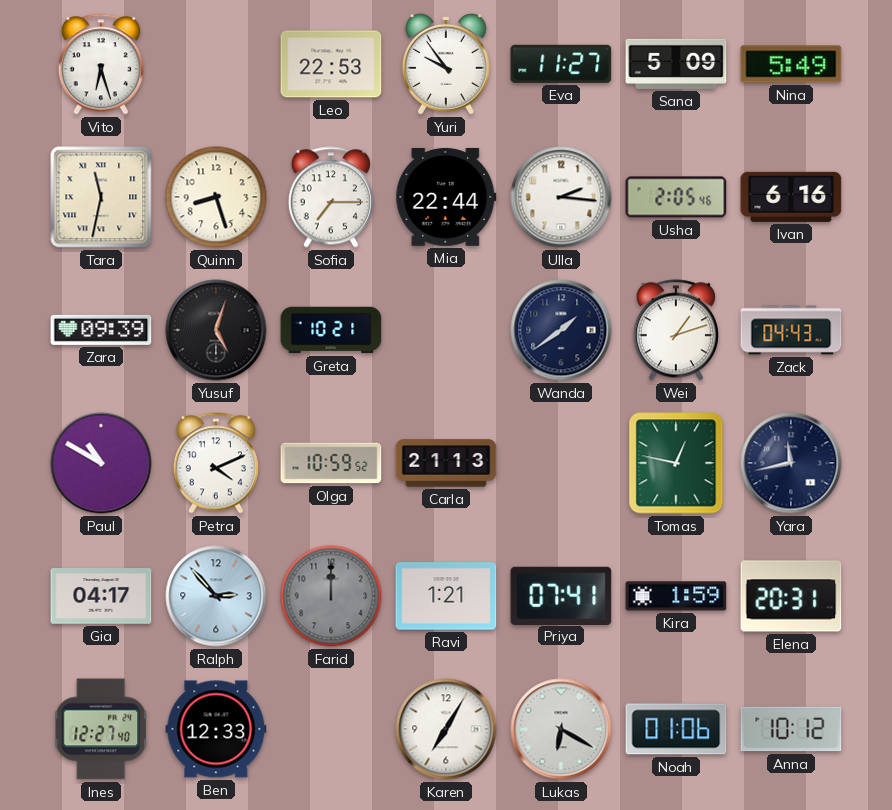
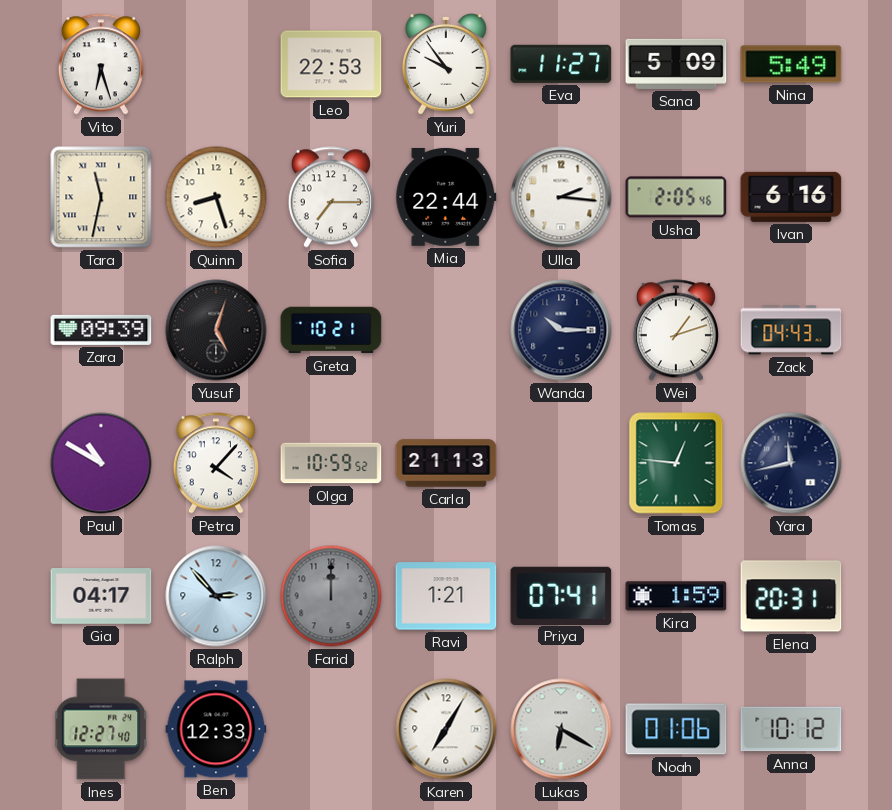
Wanda: 1:39 -> 10:15 (561, 330)
Petra: 4:11 -> 4:07 (216, 463)
Tomas: 12:47 -> 12:46 (676, 463)
